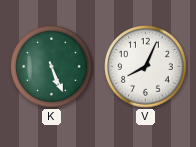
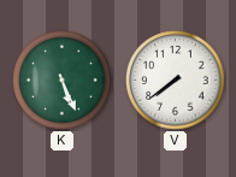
V: 8:04 -> 7:39 (176, 81)
